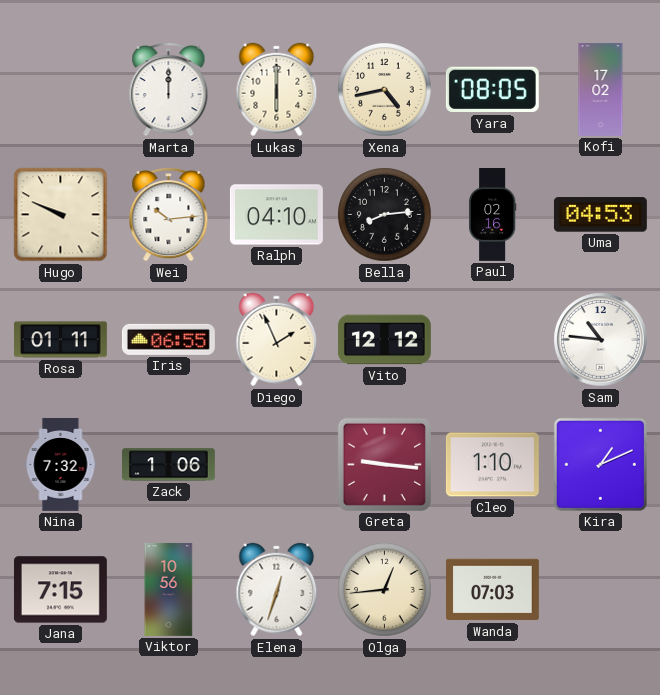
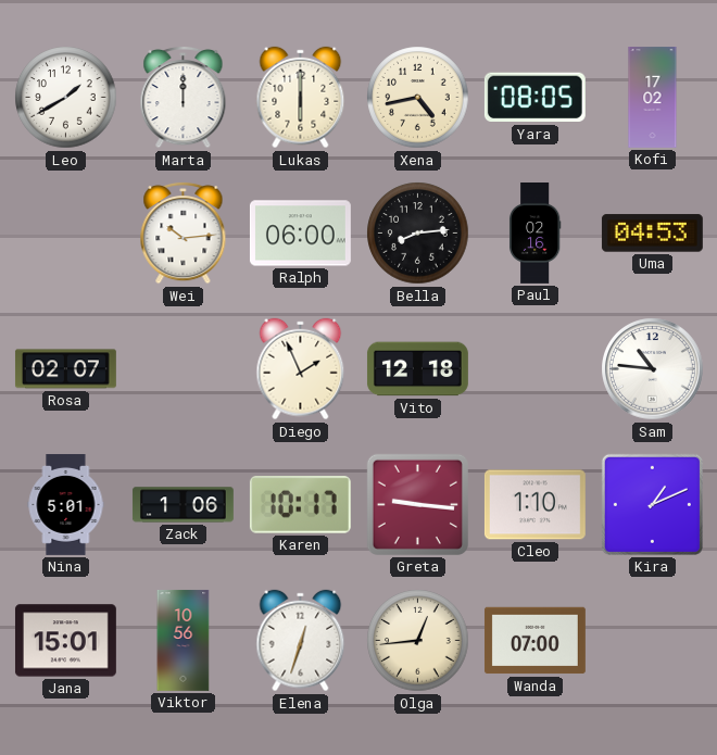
Leo: none -> 1:40 (66, 98)
Hugo: 9:49 -> none (61, 215)
Ralph: 04:10 -> 06:00 (300, 234)
Rosa: 01:11 -> 02:07 (65, 369)
Iris: 06:55 -> none (168, 339)
Vito: 12:12 -> 12:18 (417, 369)
Nina: 7:32 -> 5:01 (66, 504)
Karen: none -> 10:17 (300, 505)
Jana: 7:15 -> 15:01 (65, 641)
Wanda: 07:03 -> 07:00 (534, 641)
